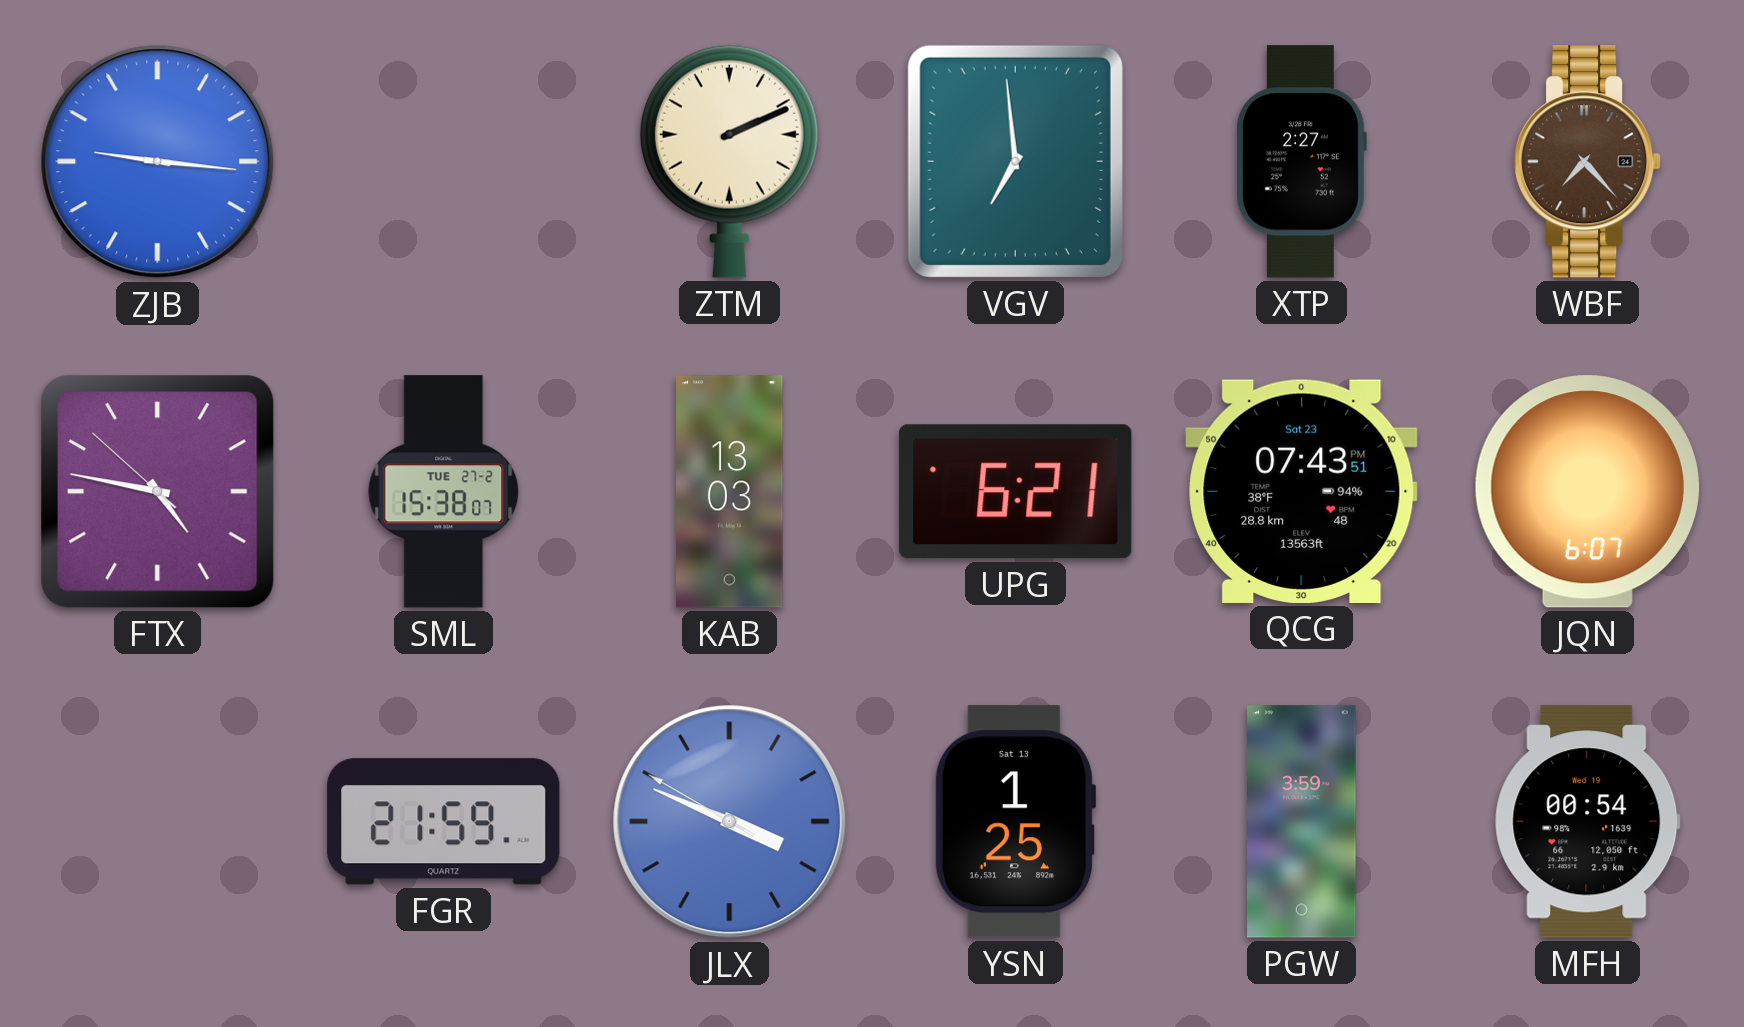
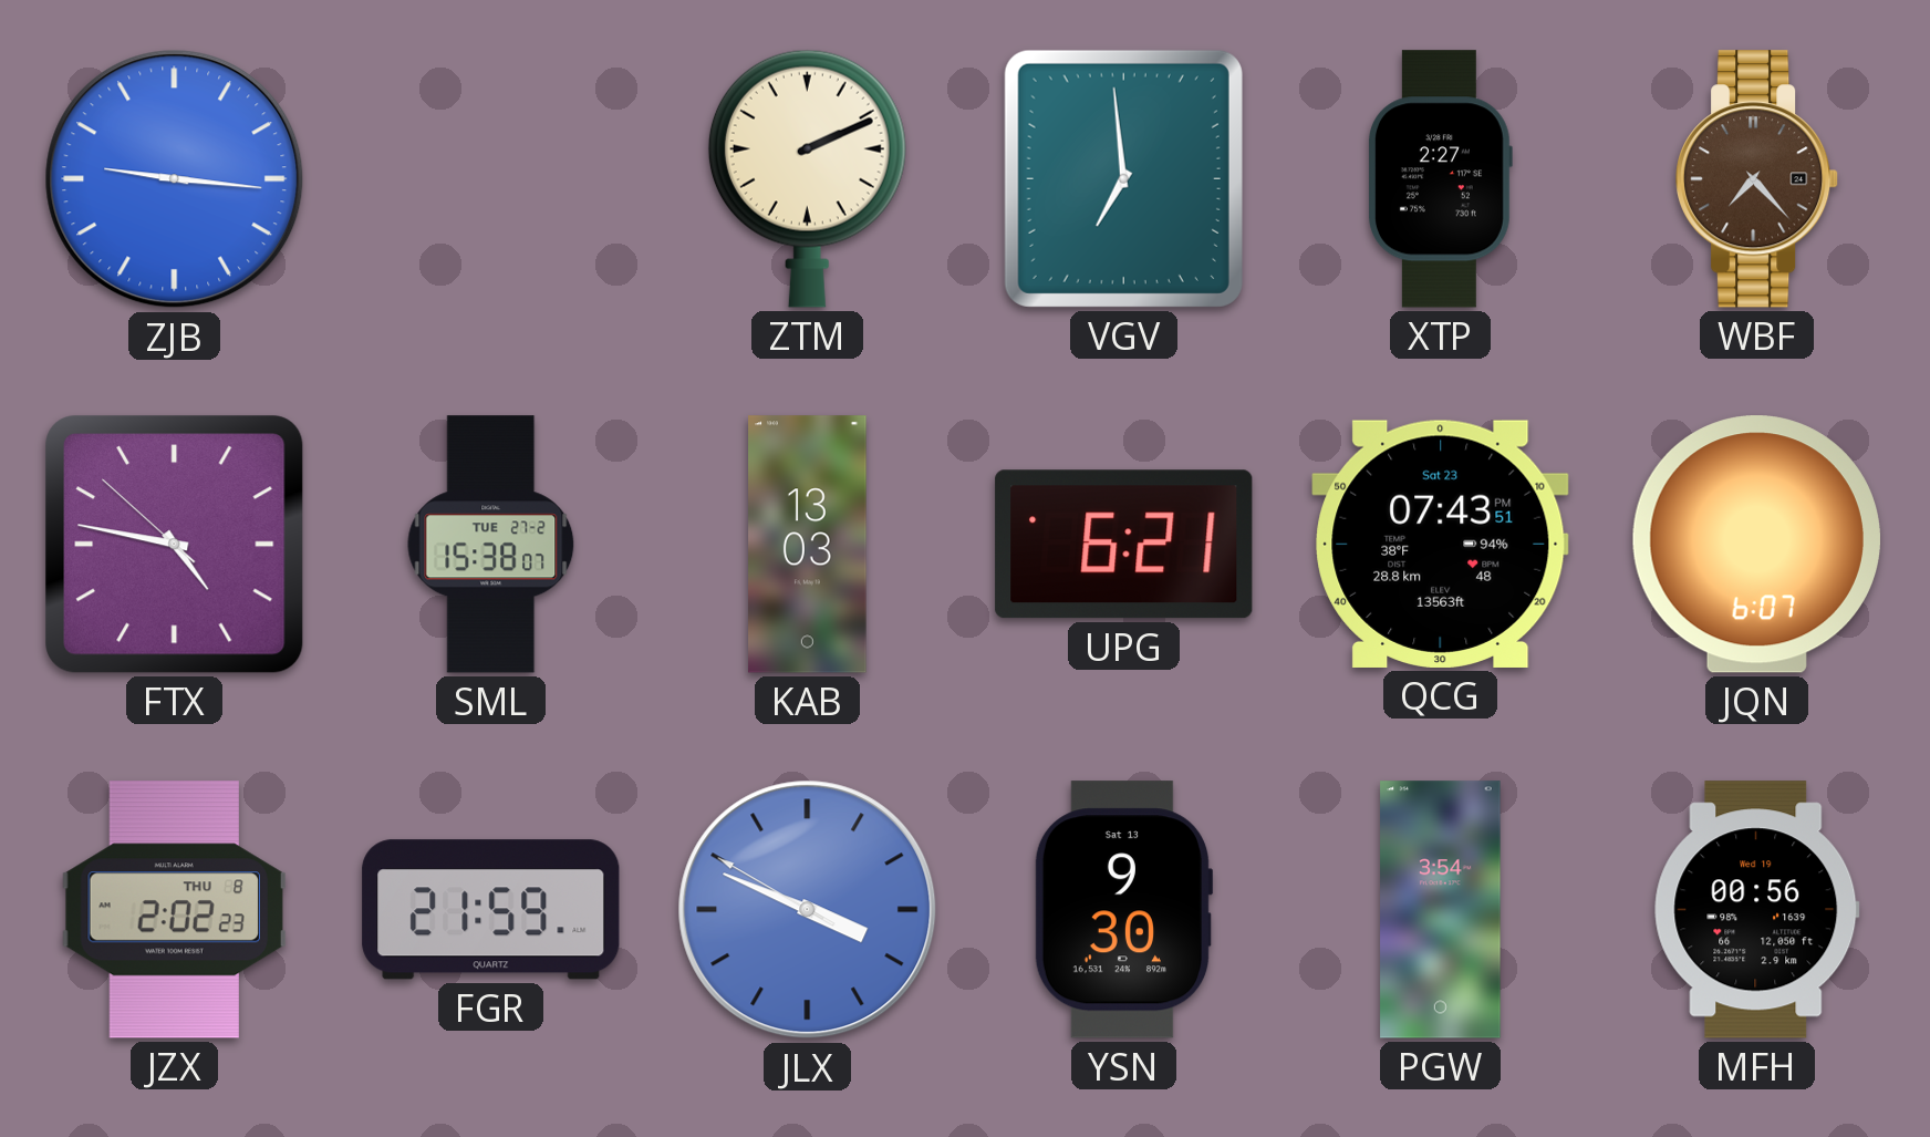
JZX: none -> 2:02 (174, 910)
YSN: 1:25 -> 9:30 (1123, 910)
PGW: 3:59 -> 3:54 (1441, 910)
MFH: 00:54 -> 00:56 (1757, 910)
